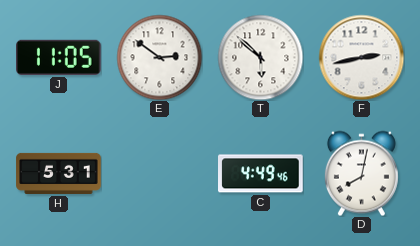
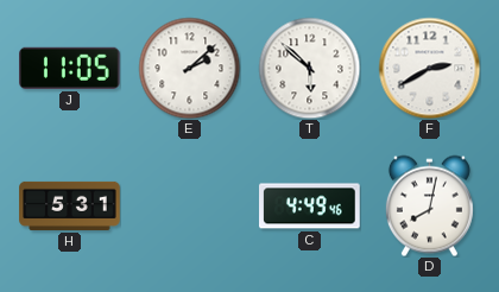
E: 2:51 -> 2:08 (189, 68)
F: 2:43 -> 2:40 (429, 68)
